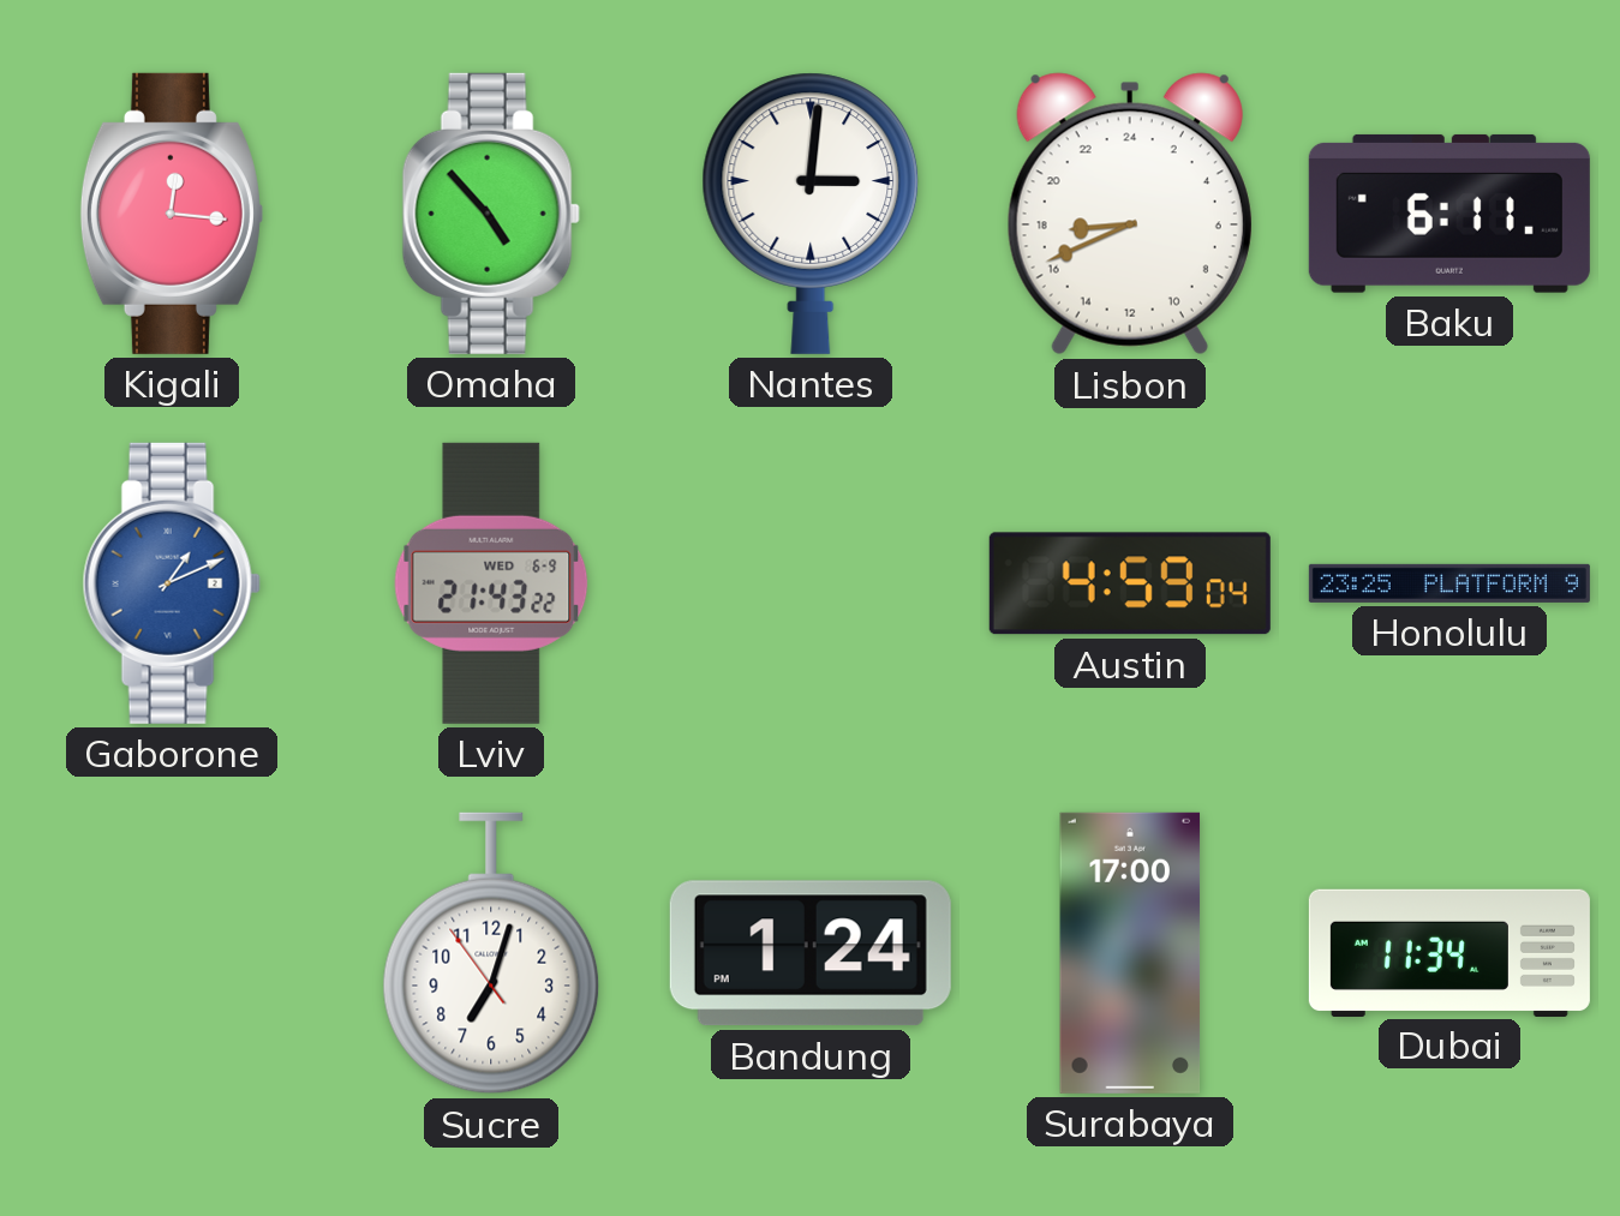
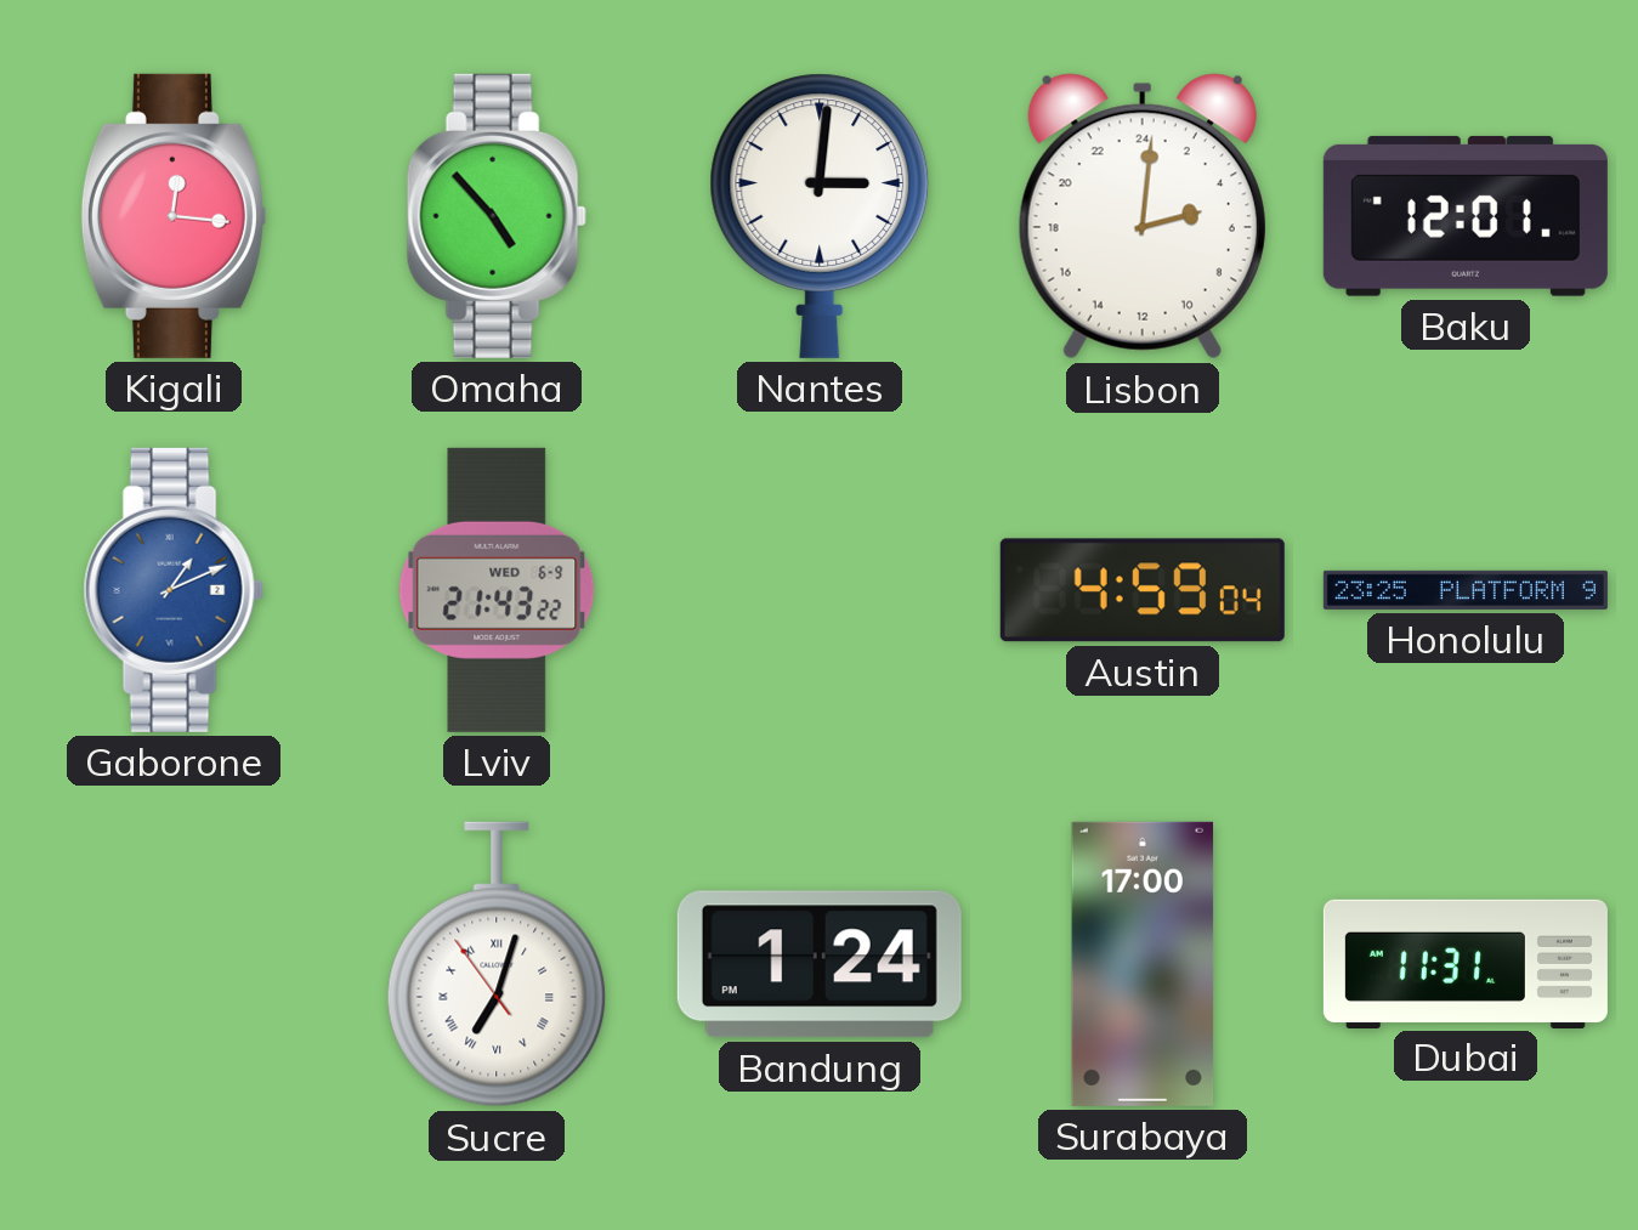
Lisbon: 17:41 -> 5:01 (1143, 216)
Baku: 6:11 -> 12:01 (1466, 216)
Sucre numerals: Arabic -> Roman (497, 964)
Dubai: 11:34 -> 11:31 (1466, 963)
